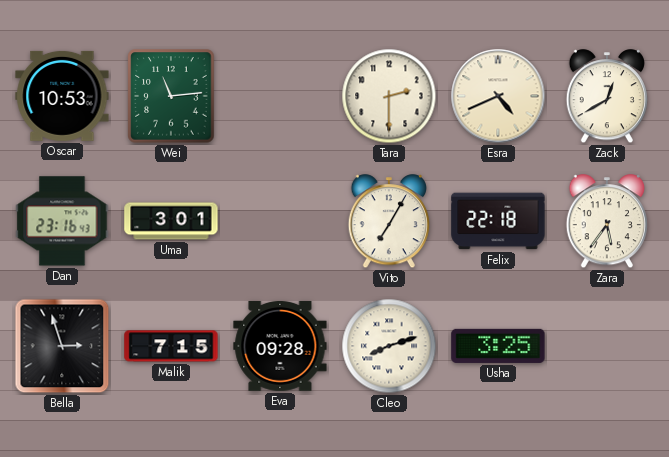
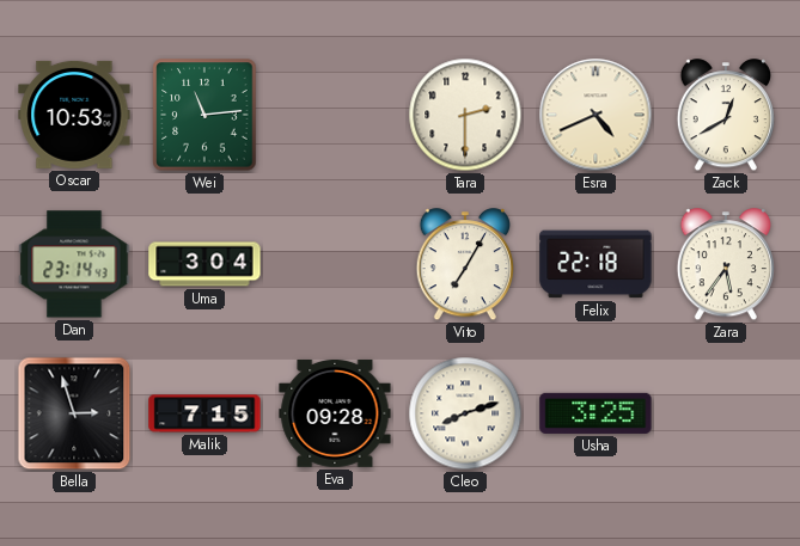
Dan: 23:16 -> 23:14 (74, 264)
Uma: 3:01 -> 3:04 (204, 264)
